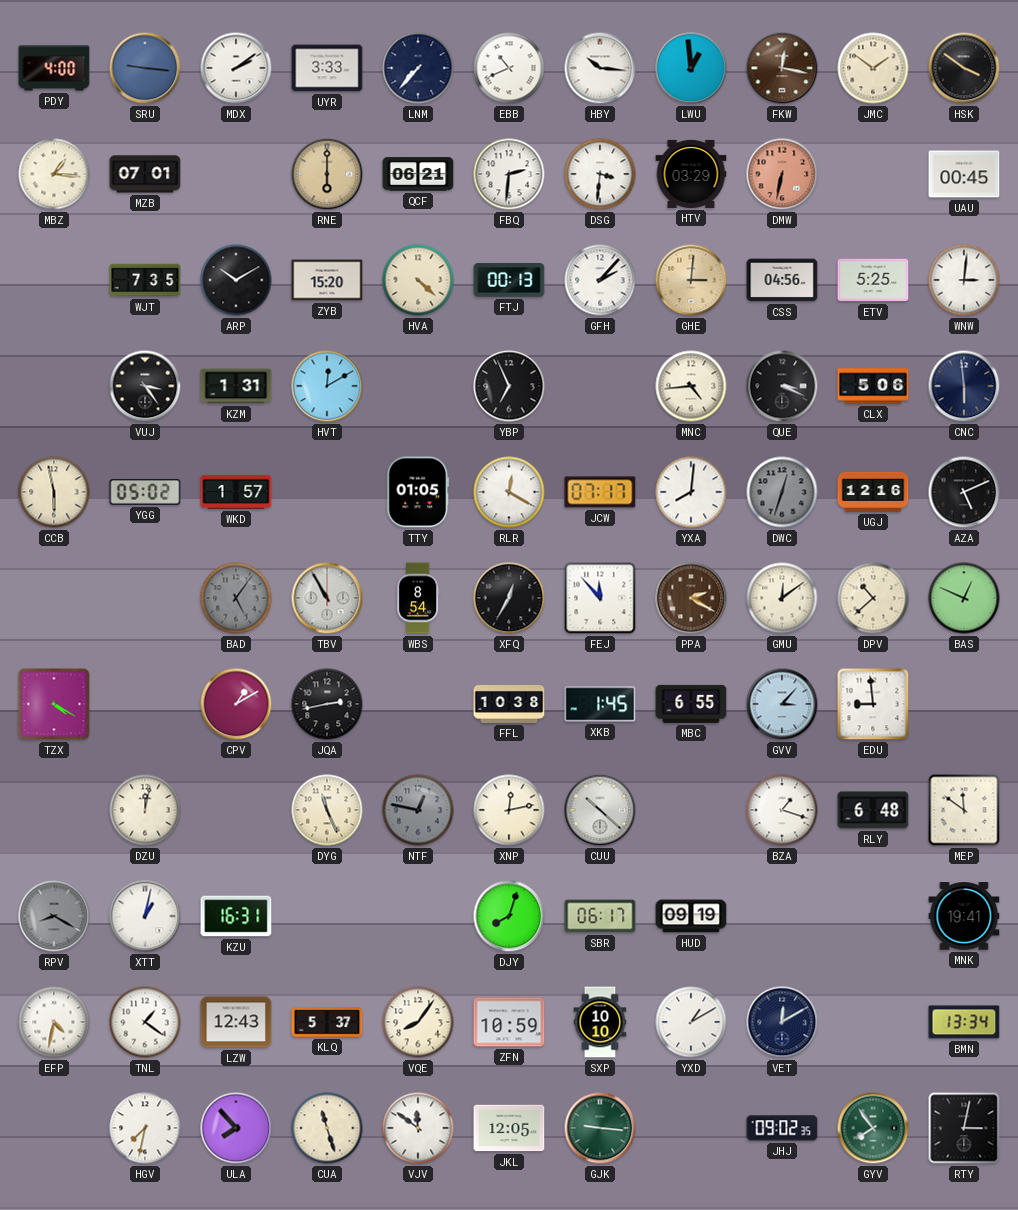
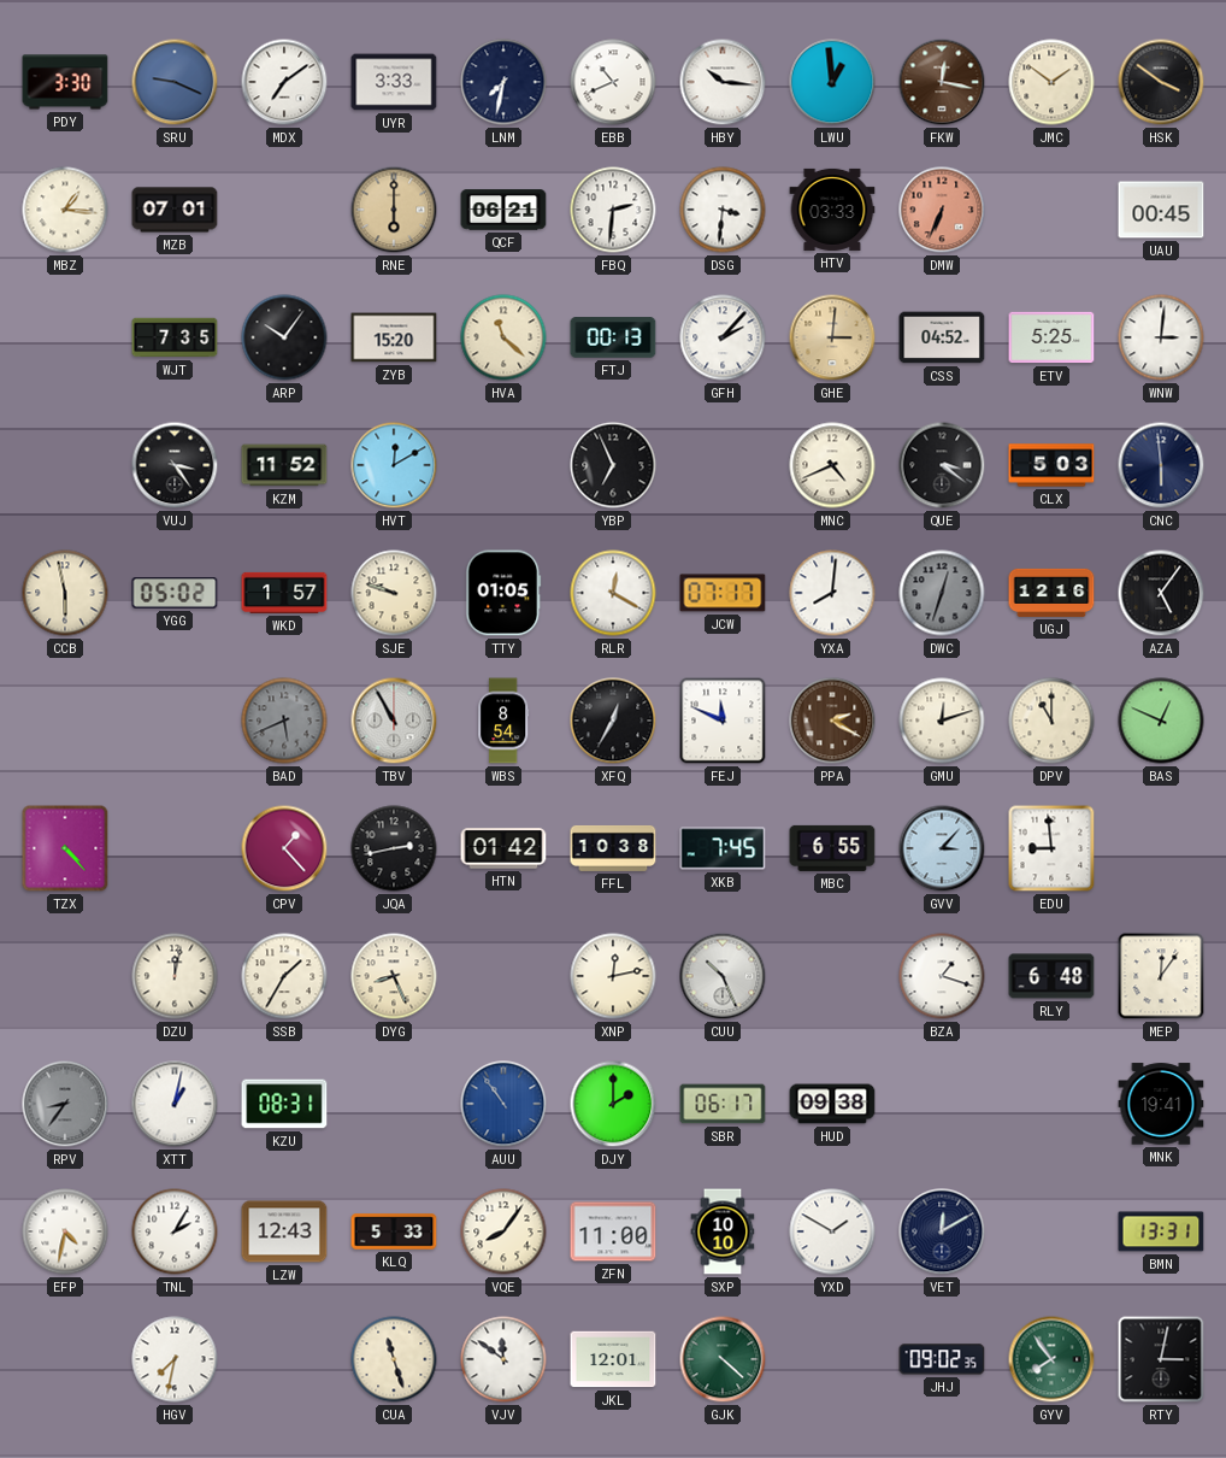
PDY: 4:00 -> 3:30 (65, 82)
SRU: 9:16 -> 9:19 (175, 82)
MDX: 2:09 -> 7:09 (284, 82)
LNM: 7:37 -> 7:32 (503, 82)
HTV: 03:29 -> 03:33 (832, 210)
DMW: 6:32 -> 6:34 (942, 210)
ARP: 10:10 -> 10:06 (284, 337)
HVA: 4:22 -> 11:22 (503, 337)
CSS: 04:56 -> 04:52 (942, 337)
KZM: 1:31 -> 11:52 (284, 465)
MNC: 4:44 -> 4:41 (832, 465)
QUE: 3:19 -> 3:21 (942, 465)
CLX: 5:06 -> 5:03 (1051, 465)
SJE: none -> 9:48 (394, 593)
AZA: 5:11 -> 5:06 (1161, 593)
BAD: 5:06 -> 5:41 (284, 721)
FEJ: 11:53 -> 11:49 (723, 721)
GMU: 12:09 -> 12:12 (942, 721)
DPV: 10:38 -> 11:00 (1051, 721)
TZX: 4:20 -> 4:23 (65, 848)
CPV: 1:10 -> 1:23 (284, 848)
HTN: none -> 01:42 (503, 848)
XKB: 1:45 -> 7:45 (723, 848)
SSB: none -> 1:35 (284, 976)
DYG: 11:26 -> 8:26 (394, 976)
NTF: 12:47 -> none (418, 810)
CUU: 10:22 -> 10:26 (723, 976)
MEP: 11:51 -> 12:06 (1161, 976)
RPV: 8:20 -> 8:36 (65, 1104)
KZU: 16:31 -> 08:31 (284, 1104)
AUU: none -> 10:54 (503, 1104)
DJY: 8:03 -> 2:00 (613, 1104)
HUD: 09:19 -> 09:38 (832, 1104)
TNL: 1:21 -> 2:05 (175, 1231)
KLQ: 5:37 -> 5:33 (394, 1231)
ZFN: 10:59 -> 11:00 (613, 1231)
YXD: 1:10 -> 1:50 (832, 1231)
BMN: 13:34 -> 13:31 (1161, 1231)
ULA: 7:53 -> none (236, 1128)
JKL: 12:05 -> 12:01 (613, 1359)
GJK: 9:16 -> 4:22 (723, 1359)
